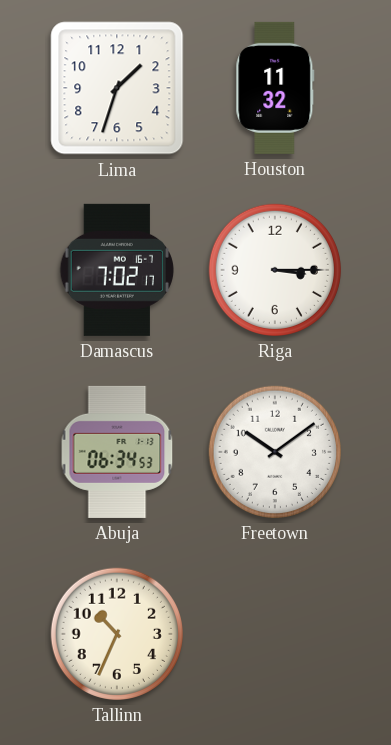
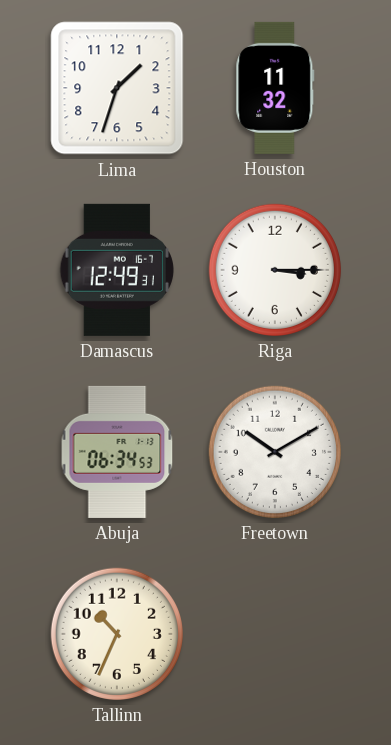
Damascus: 7:02 -> 12:49 (117, 270)
Freetown: 10:09 -> 10:10 (275, 452)
